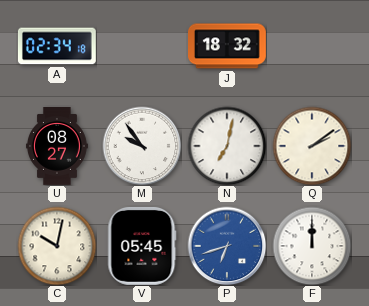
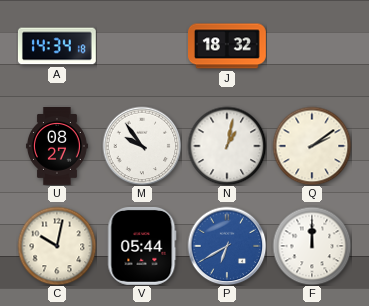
A: 02:34 -> 14:34 (57, 46)
N: 7:02 -> 1:02 (227, 146)
V: 05:45 -> 05:44 (142, 246)
P: 6:42 -> 6:40 (227, 246)
